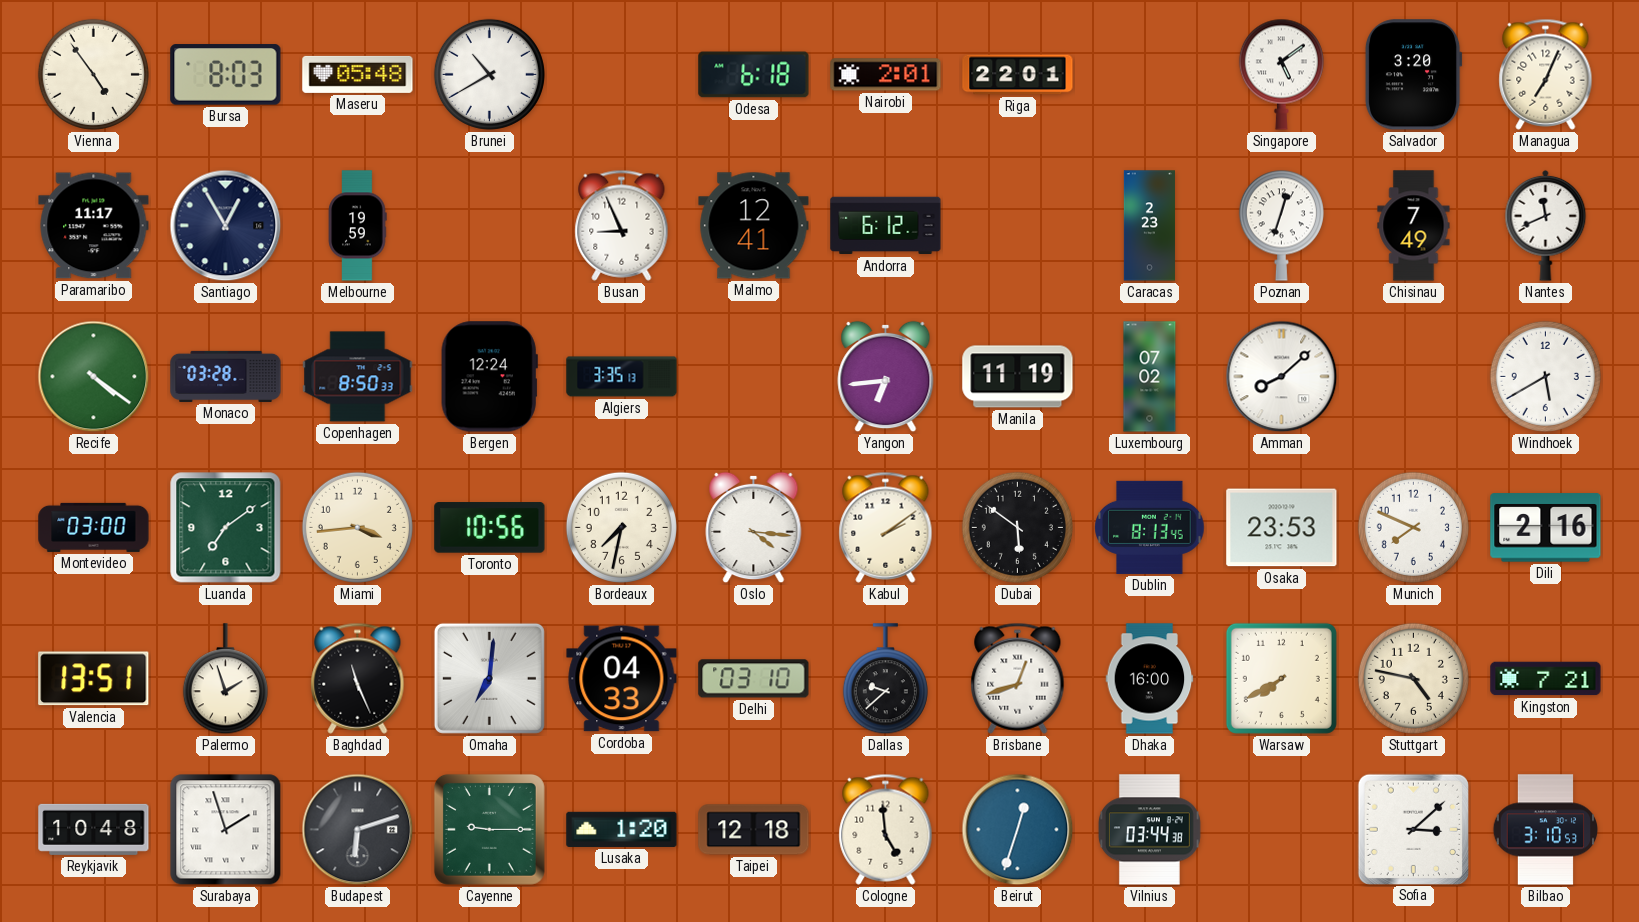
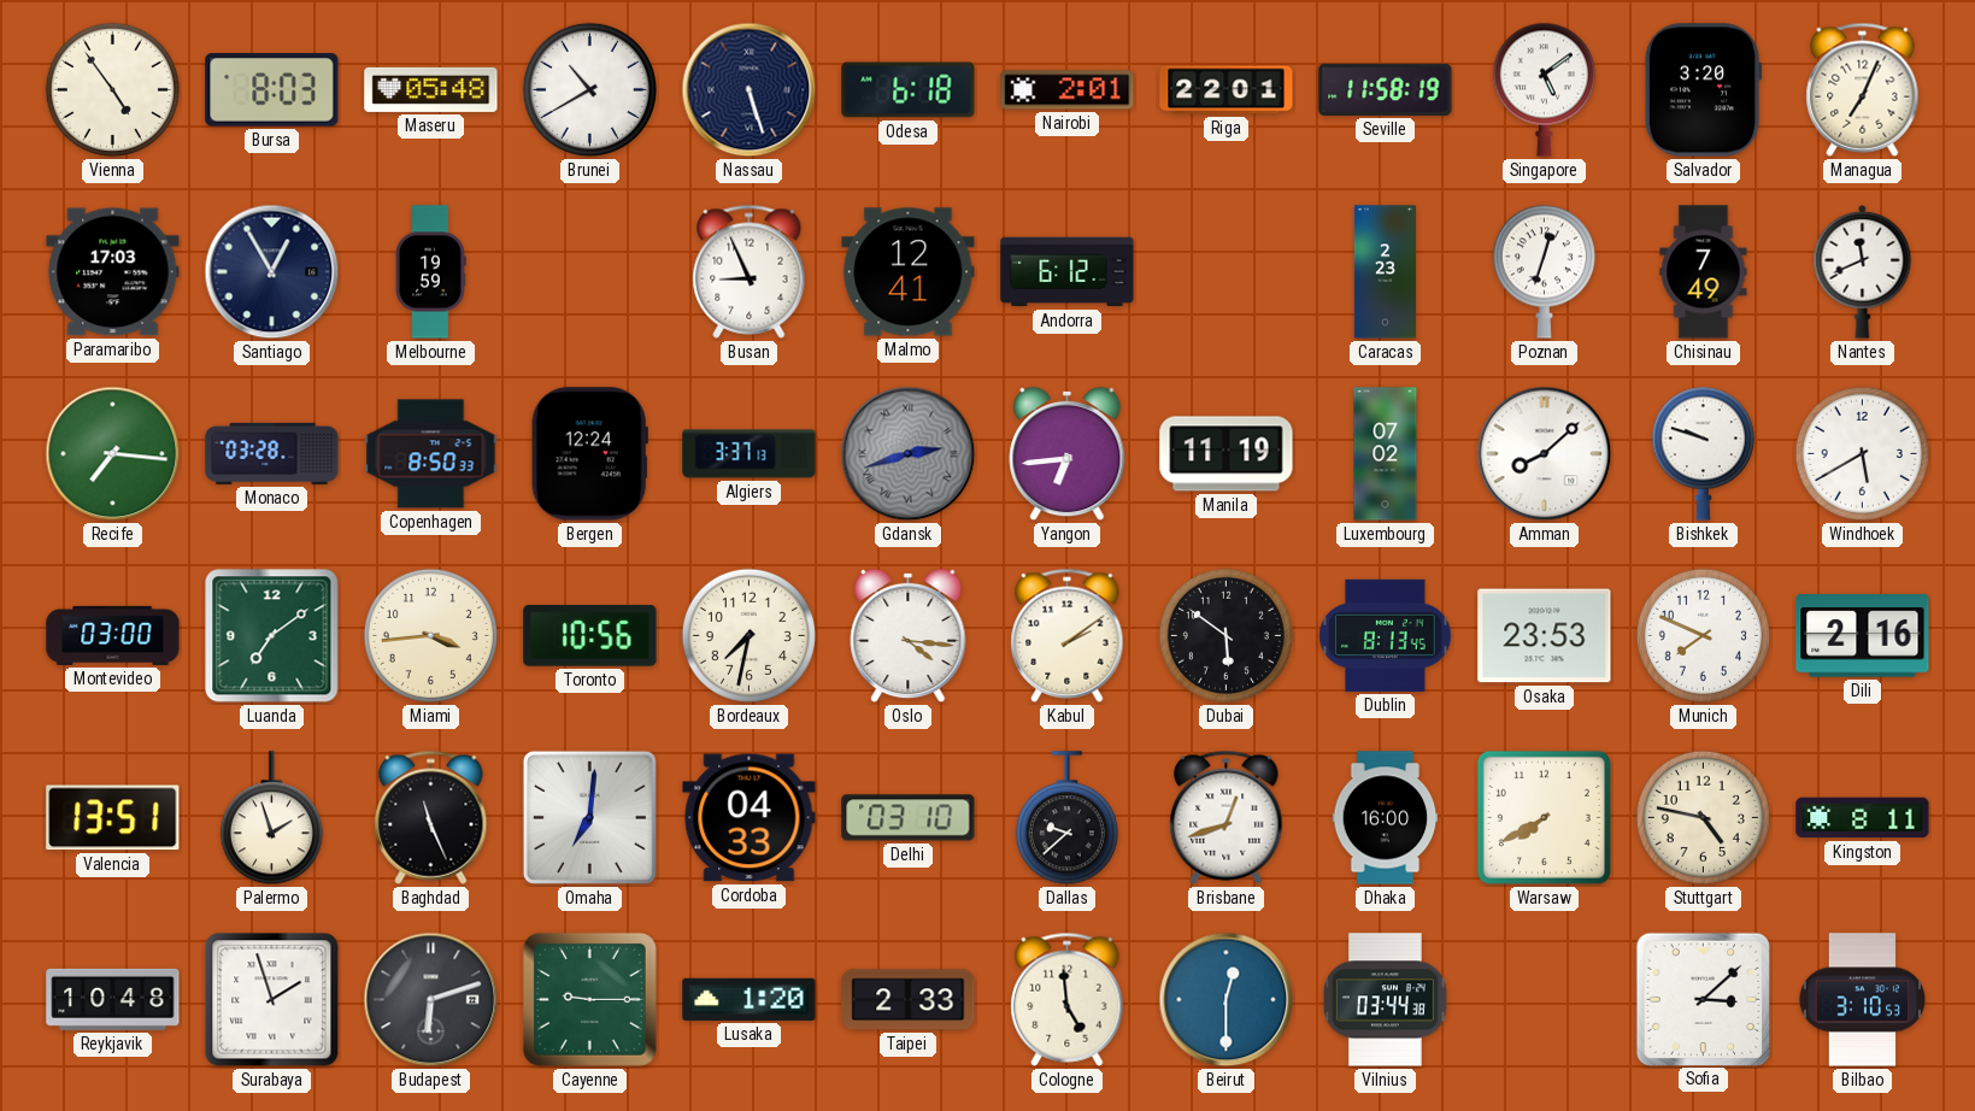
Nassau: none -> 5:27 (750, 90)
Seville: none -> 11:58 (1386, 89)
Paramaribo: 11:17 -> 17:03 (113, 272)
Recife: 4:21 -> 7:16 (113, 454)
Algiers: 3:35 -> 3:37 (750, 454)
Gdansk: none -> 2:42 (909, 454)
Bishkek: none -> 9:48 (1703, 453)
Kingston: 7:21 -> 8:11 (1863, 818)
Taipei: 12:18 -> 2:33 (909, 1000)
Beirut: 12:33 -> 12:30 (1227, 1000)
